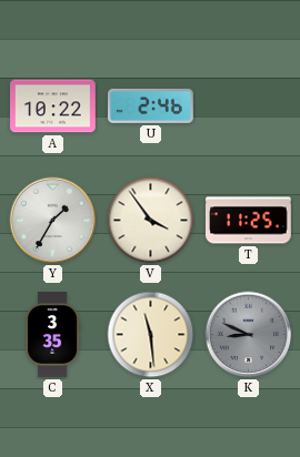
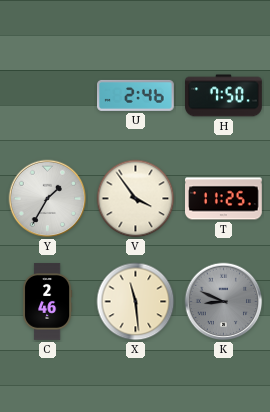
A: 10:22 -> none (53, 106)
H: none -> 7:50 (224, 96)
C: 3:35 -> 2:46 (47, 302)
